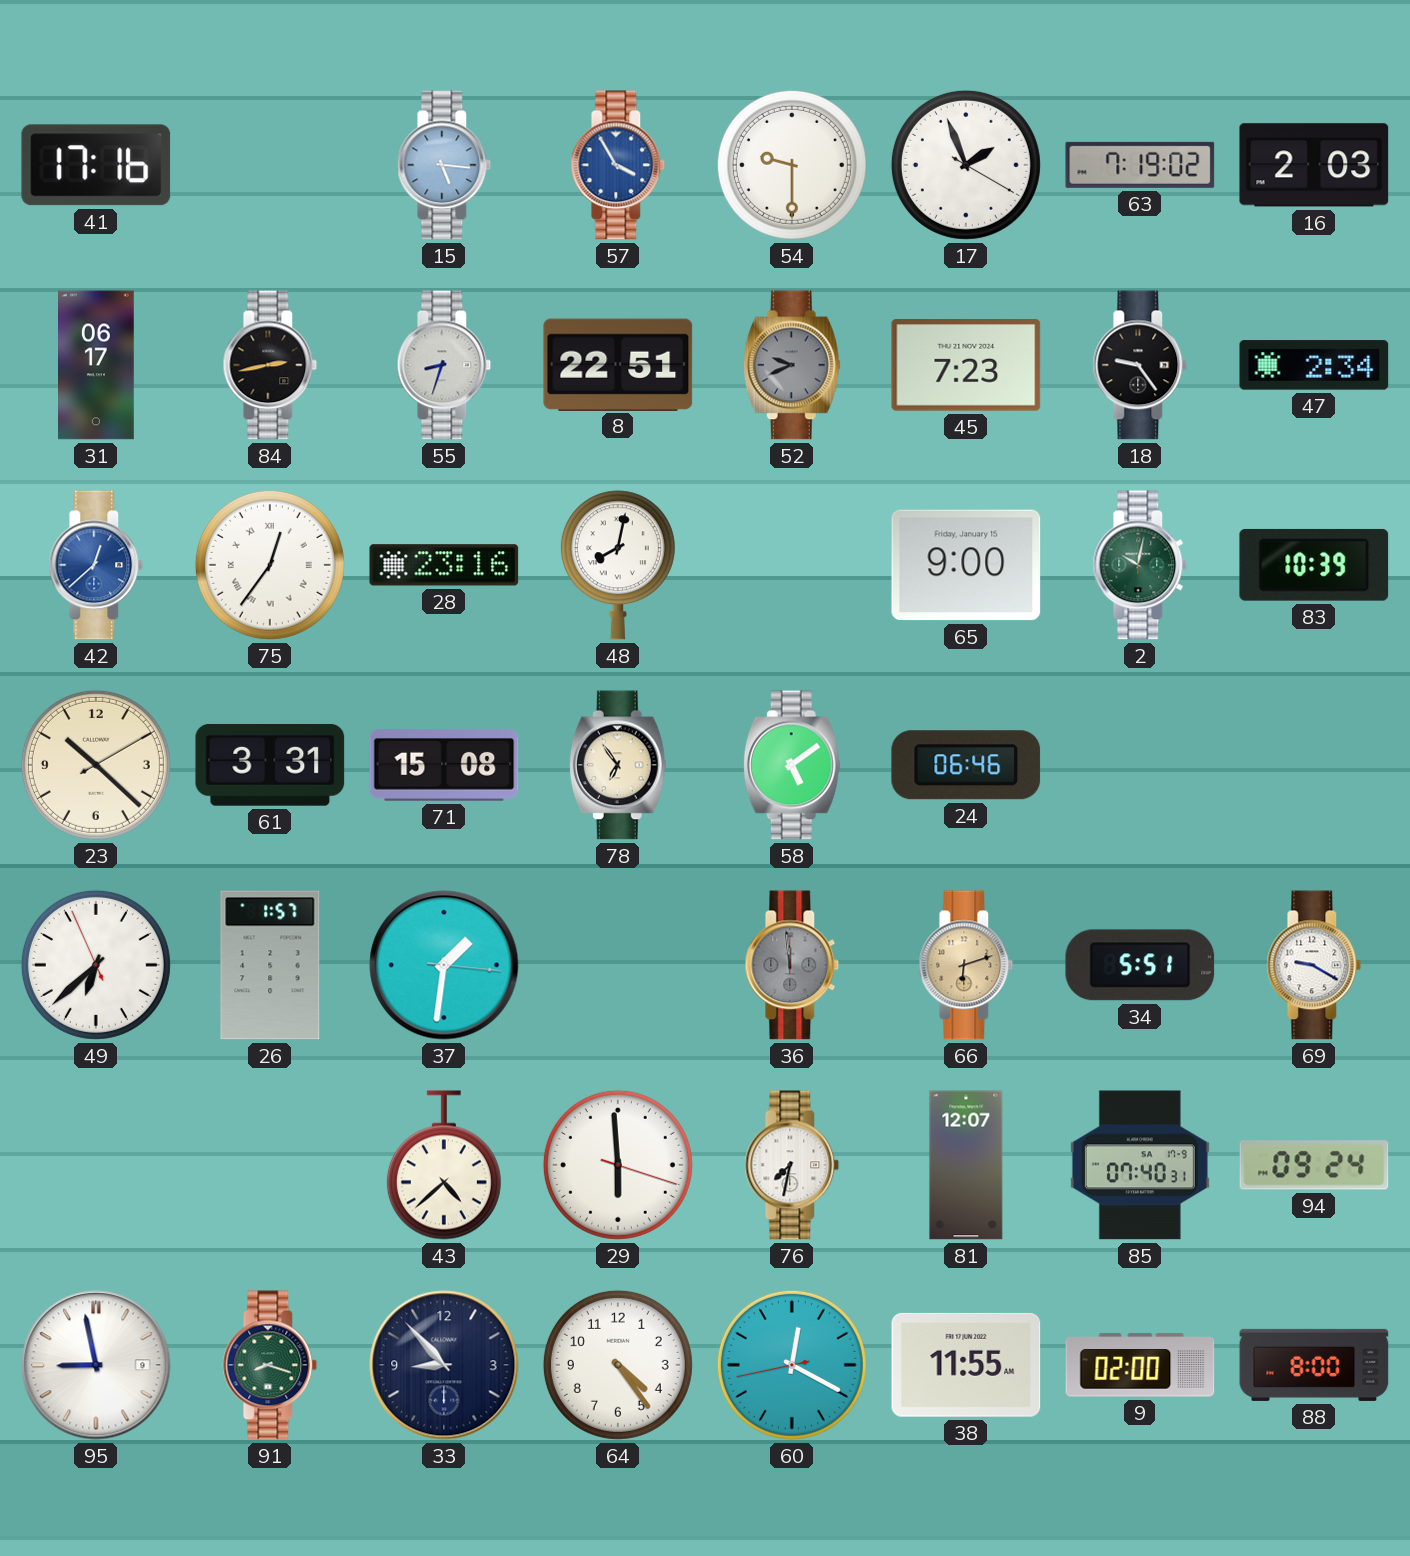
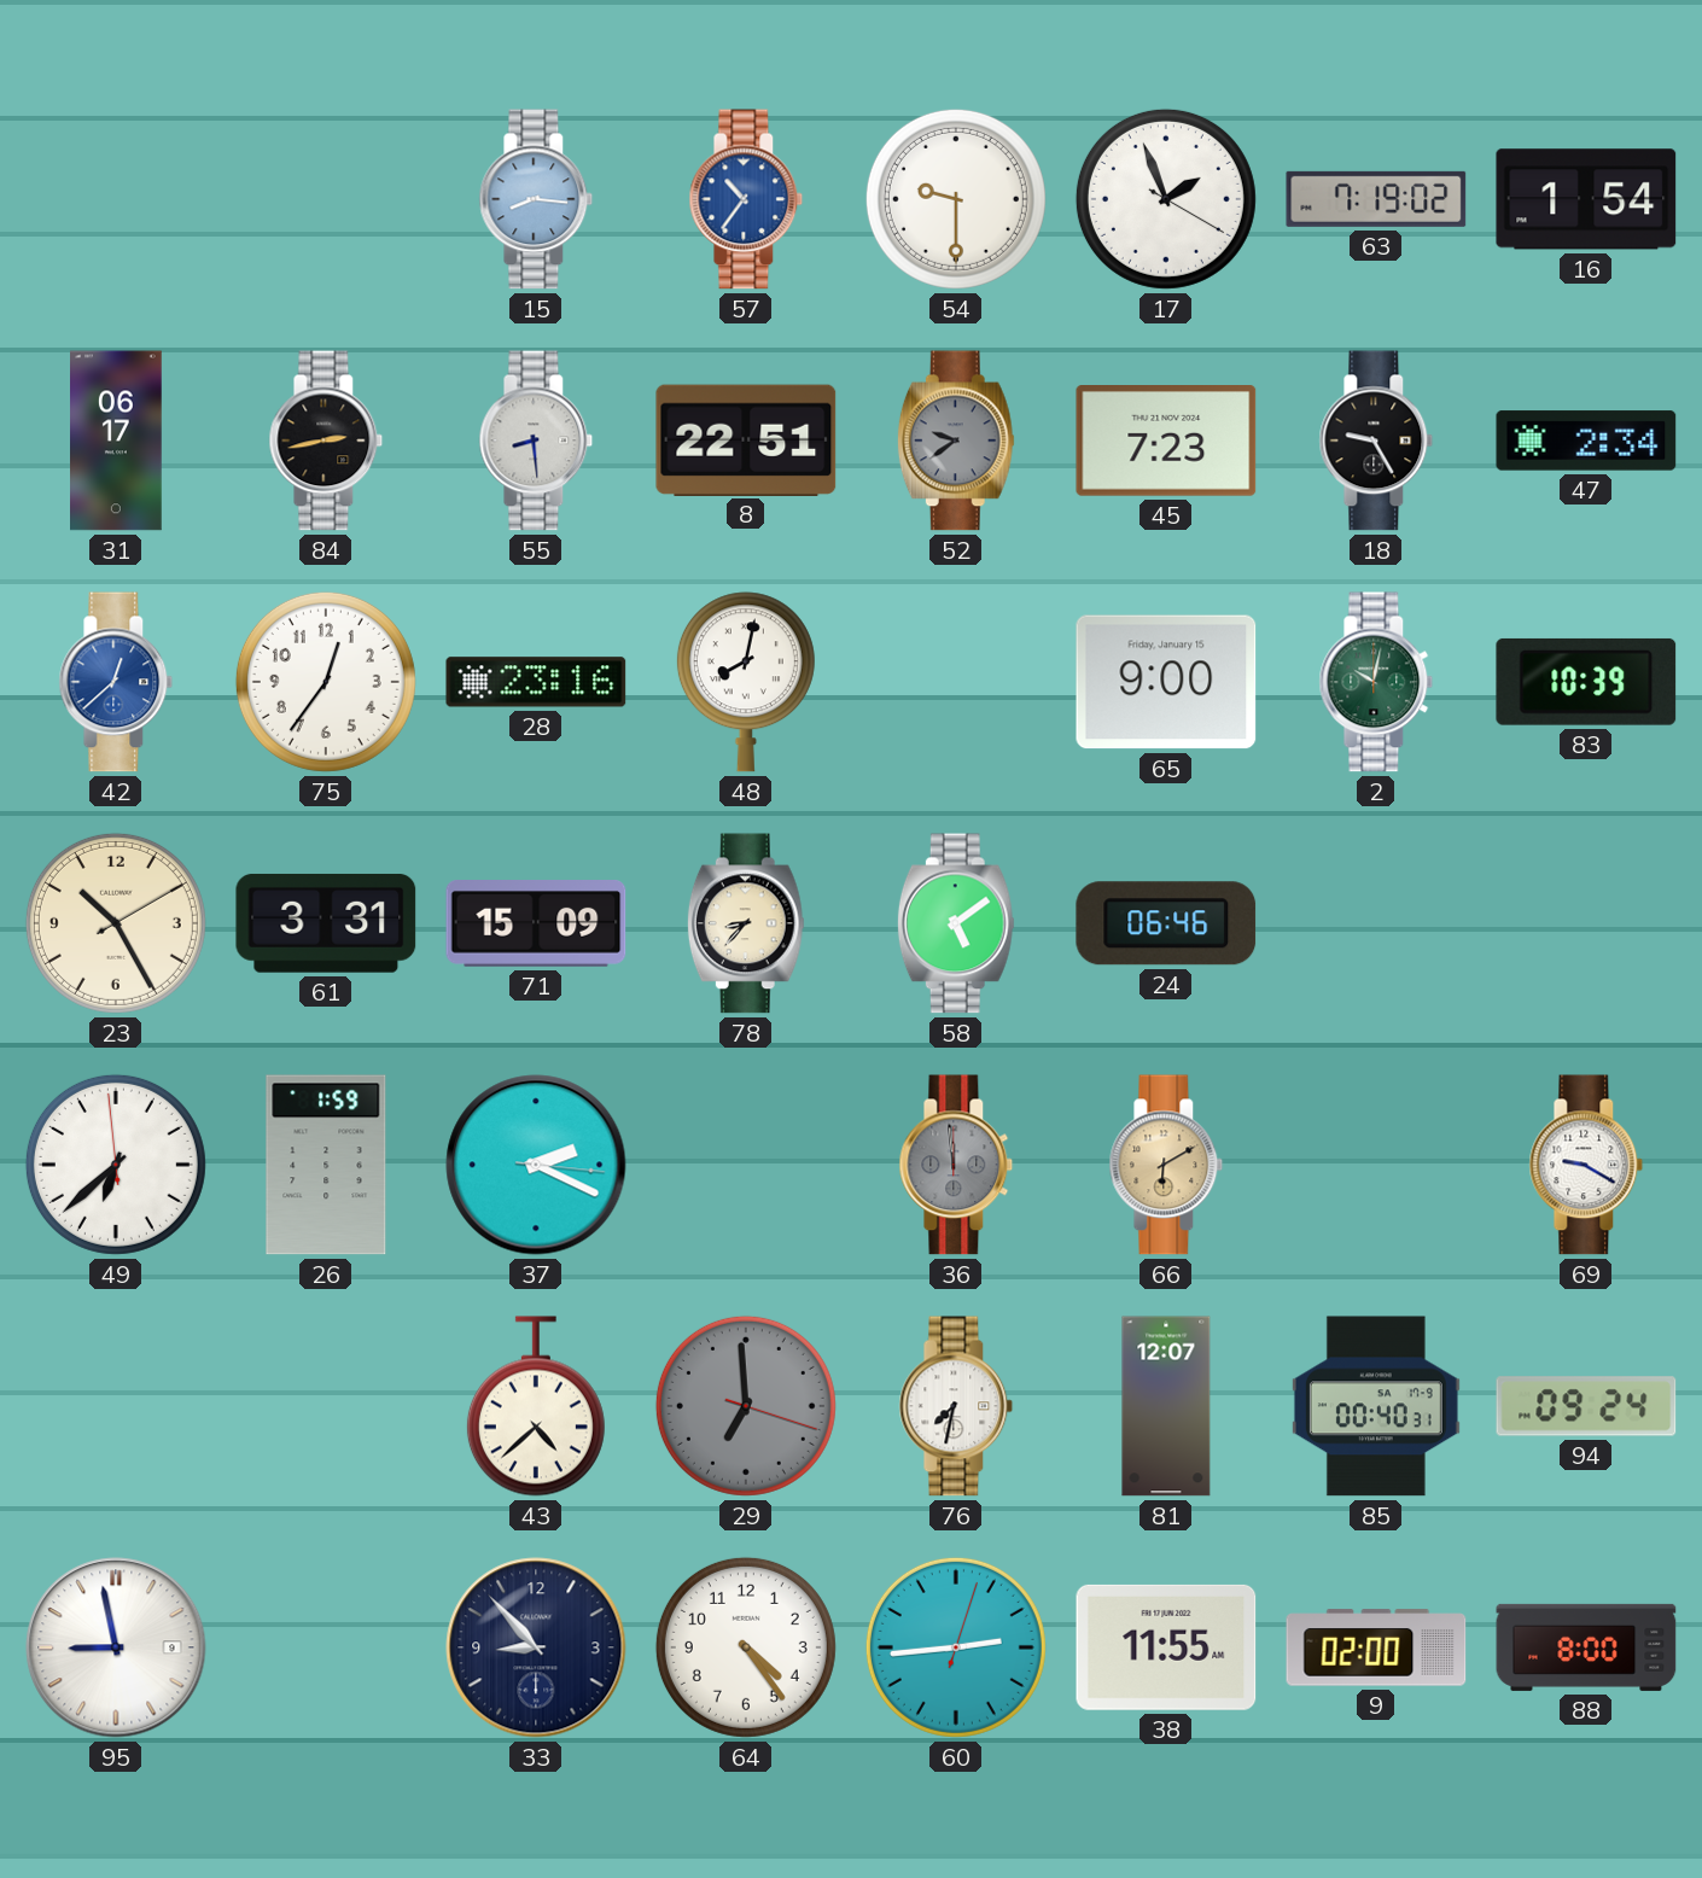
41: 17:16 -> none (96, 165)
15: 5:16 -> 8:16 (536, 199)
57: 3:55 -> 10:36 (746, 199)
16: 2:03 -> 1:54 (1586, 199)
55: 8:33 -> 8:29 (536, 441)
52: 9:41 -> 9:39 (956, 441)
18: 9:24 -> 9:25 (1376, 441)
75 numerals: Roman -> Arabic (326, 682)
23: 10:22 -> 10:25 (116, 923)
71: 15:08 -> 15:09 (536, 925)
78: 6:54 -> 8:37 (746, 923)
49: 6:37:56 -> 6:37:59 (116, 1165)
26: 1:57 -> 1:59 (326, 1165)
37: 1:31 -> 2:19 (536, 1165)
66: 6:12 -> 6:10 (1166, 1165)
34: 5:51 -> none (1140, 965)
29: 5:59 -> 6:59 (746, 1406)
29 dial: white -> grey (746, 1406)
85: 07:40 -> 00:40 (1376, 1406)
91: 8:18 -> none (270, 1365)
60: 12:19 -> 2:44 (956, 1647)
